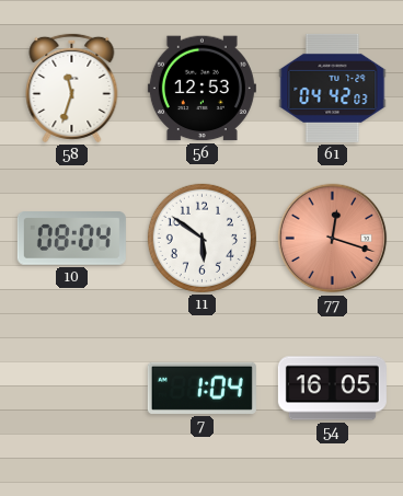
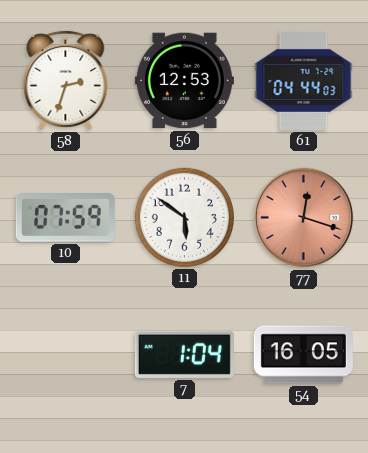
58: 11:33 -> 2:33 (66, 80)
61: 04:42 -> 04:44 (304, 80)
10: 08:04 -> 07:59 (65, 218)
